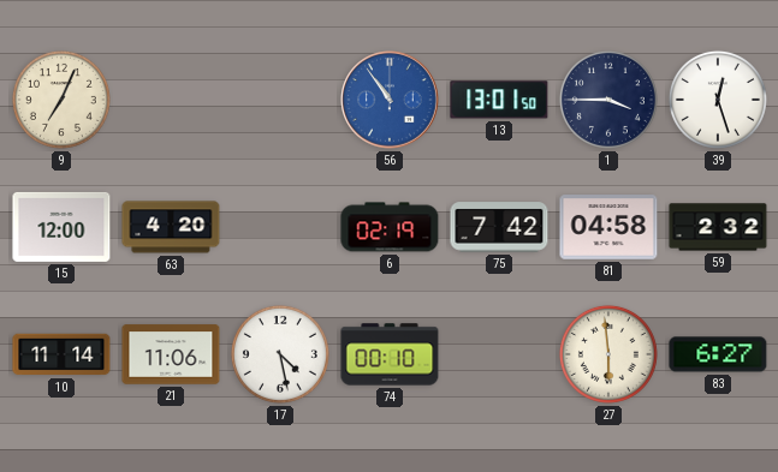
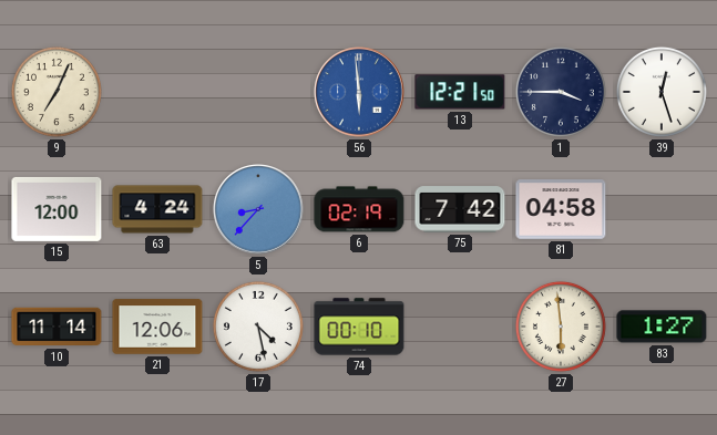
56: 10:54 -> 5:59 (359, 92)
13: 13:01 -> 12:21 (460, 92)
63: 4:20 -> 4:24 (157, 209)
5: none -> 8:37 (258, 209)
59: 2:32 -> none (718, 227)
21: 11:06 -> 12:06 (157, 327)
83: 6:27 -> 1:27 (662, 327)
